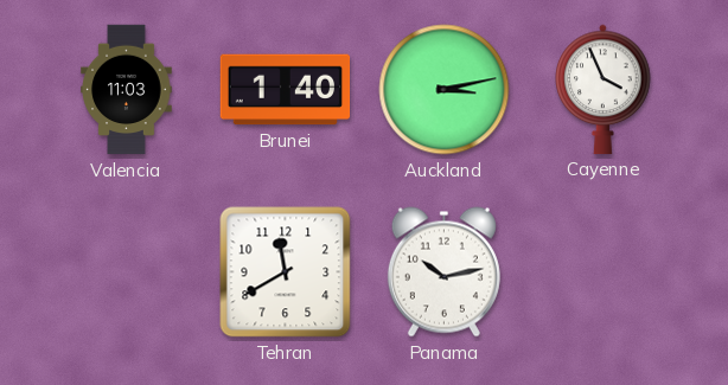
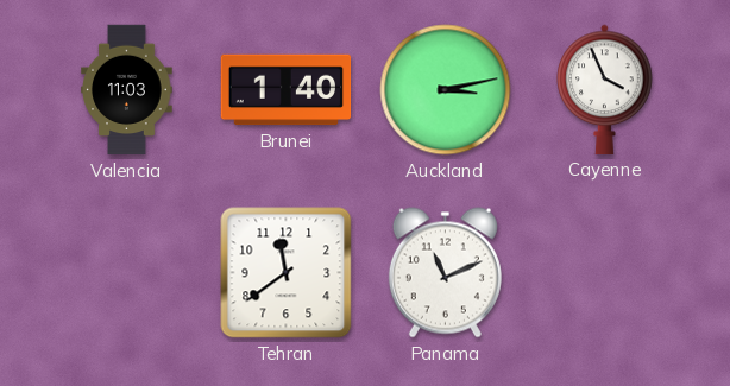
Tehran: 11:40 -> 11:39 (287, 273)
Panama: 10:13 -> 11:11 (445, 273)
